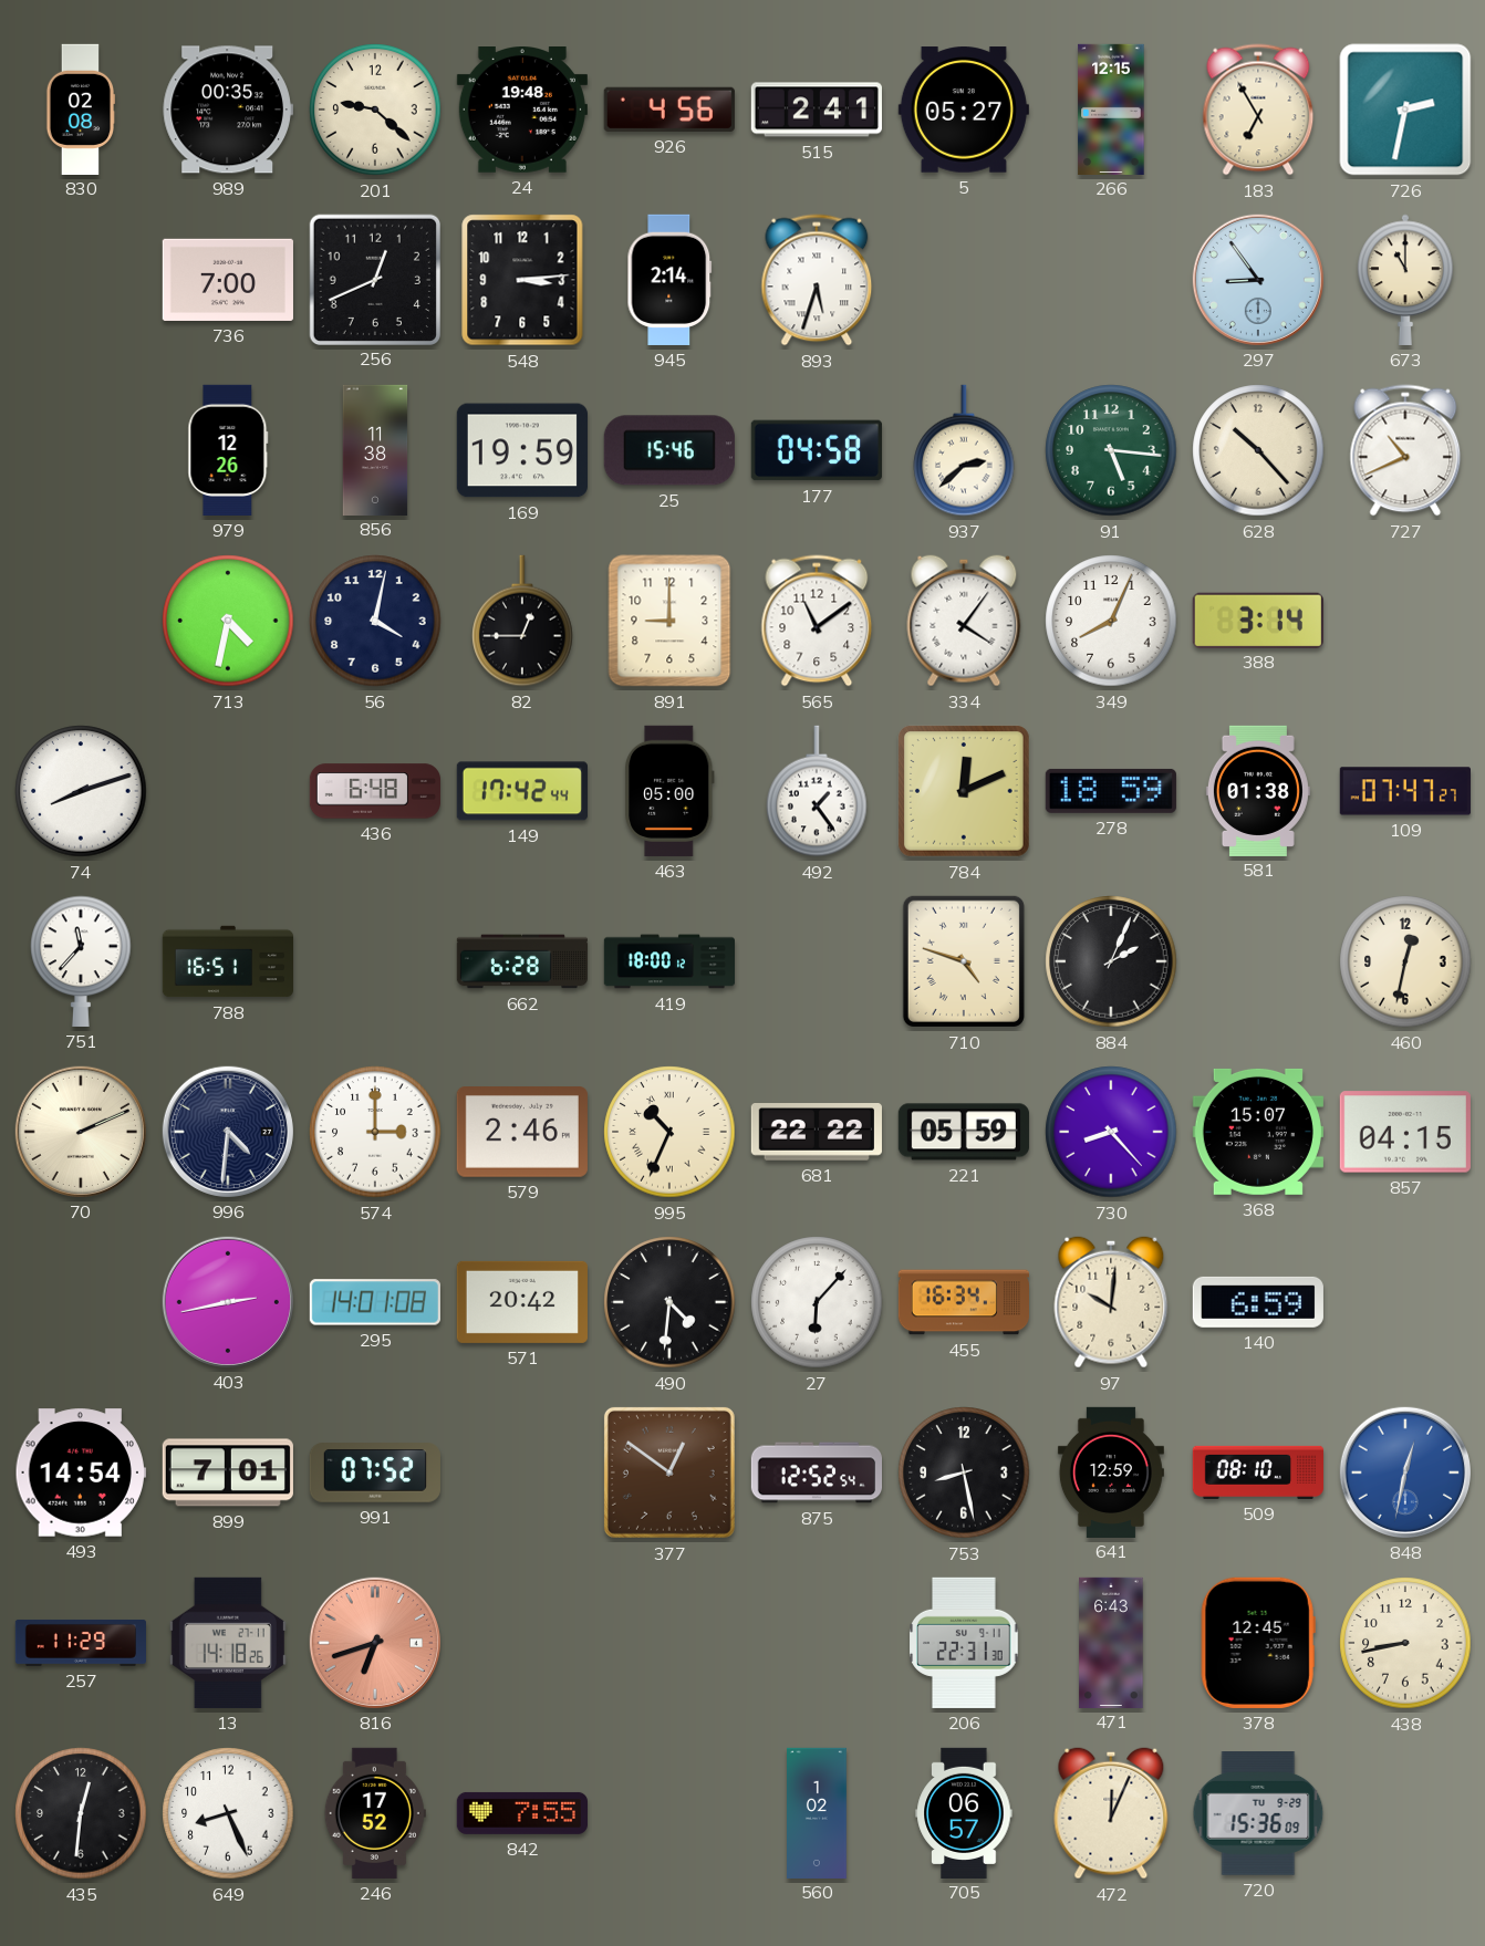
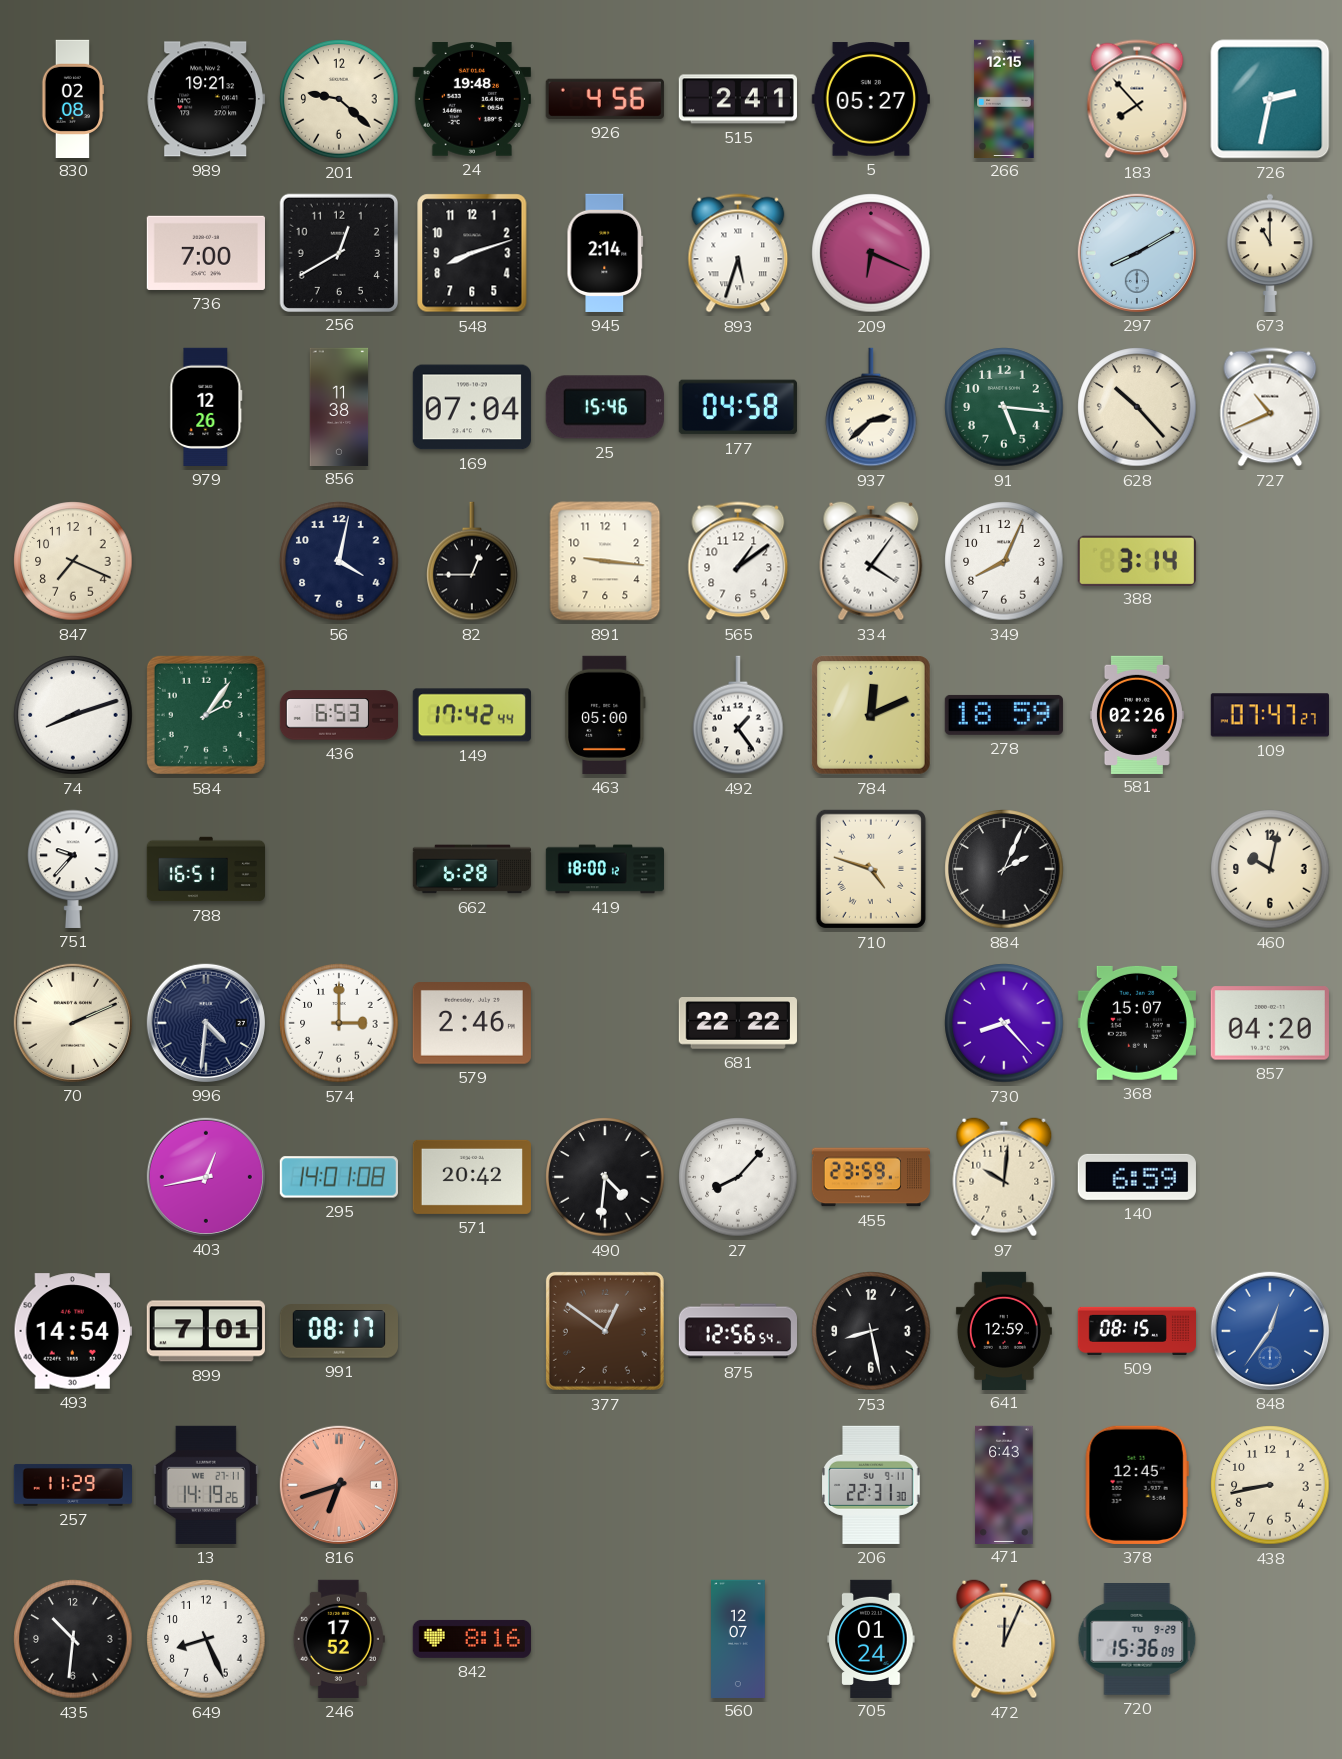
989: 00:35 -> 19:21 (206, 99)
183: 6:55 -> 7:53 (1137, 99)
256: 12:41 -> 12:40 (338, 252)
548: 3:14 -> 8:12 (472, 253)
209: none -> 6:19 (871, 253)
297: 8:54 -> 8:10 (1137, 253)
169: 19:59 -> 07:04 (472, 407)
847: none -> 7:19 (73, 561)
713: 4:32 -> none (228, 621)
891: 9:00 -> 9:16 (605, 561)
565: 11:09 -> 1:09 (738, 561)
584: none -> 2:06 (206, 715)
436: 6:48 -> 6:53 (338, 715)
581: 01:38 -> 02:26 (1137, 714)
751: 11:37 -> 9:37 (73, 869)
460: 12:32 -> 10:02 (1270, 869)
995: 10:34 -> none (669, 1132)
221: 05:59 -> none (964, 1132)
857: 04:15 -> 04:20 (1270, 1023)
403: 2:43 -> 12:43 (206, 1177)
27: 6:07 -> 8:07 (738, 1177)
455: 16:34 -> 23:59 (870, 1177)
991: 07:52 -> 08:17 (339, 1331)
875: 12:52 -> 12:56 (737, 1331)
509: 08:10 -> 08:15 (1136, 1331)
848: 12:32 -> 12:36 (1270, 1331)
13: 14:18 -> 14:19 (206, 1485)
435: 12:31 -> 10:31 (73, 1639)
842: 7:55 -> 8:16 (472, 1639)
560: 1:02 -> 12:07 (739, 1638)
705: 06:57 -> 01:24 (871, 1638)
